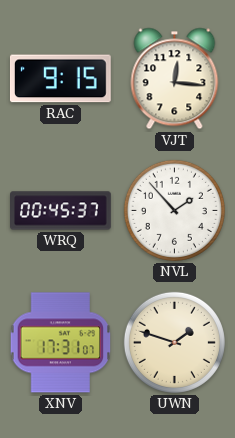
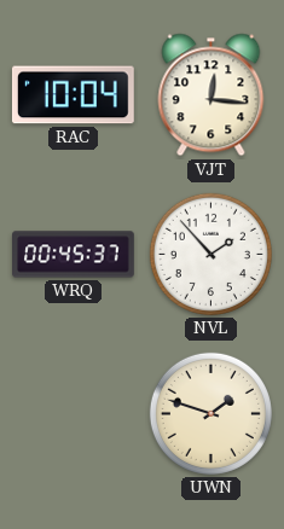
RAC: 9:15 -> 10:04 (73, 95)
XNV: 17:31 -> none (61, 343)
